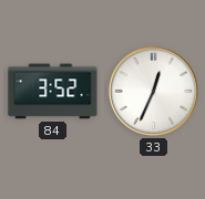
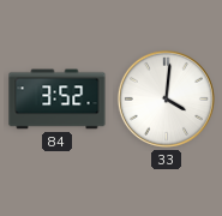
33: 12:34 -> 4:01 (166, 98)
